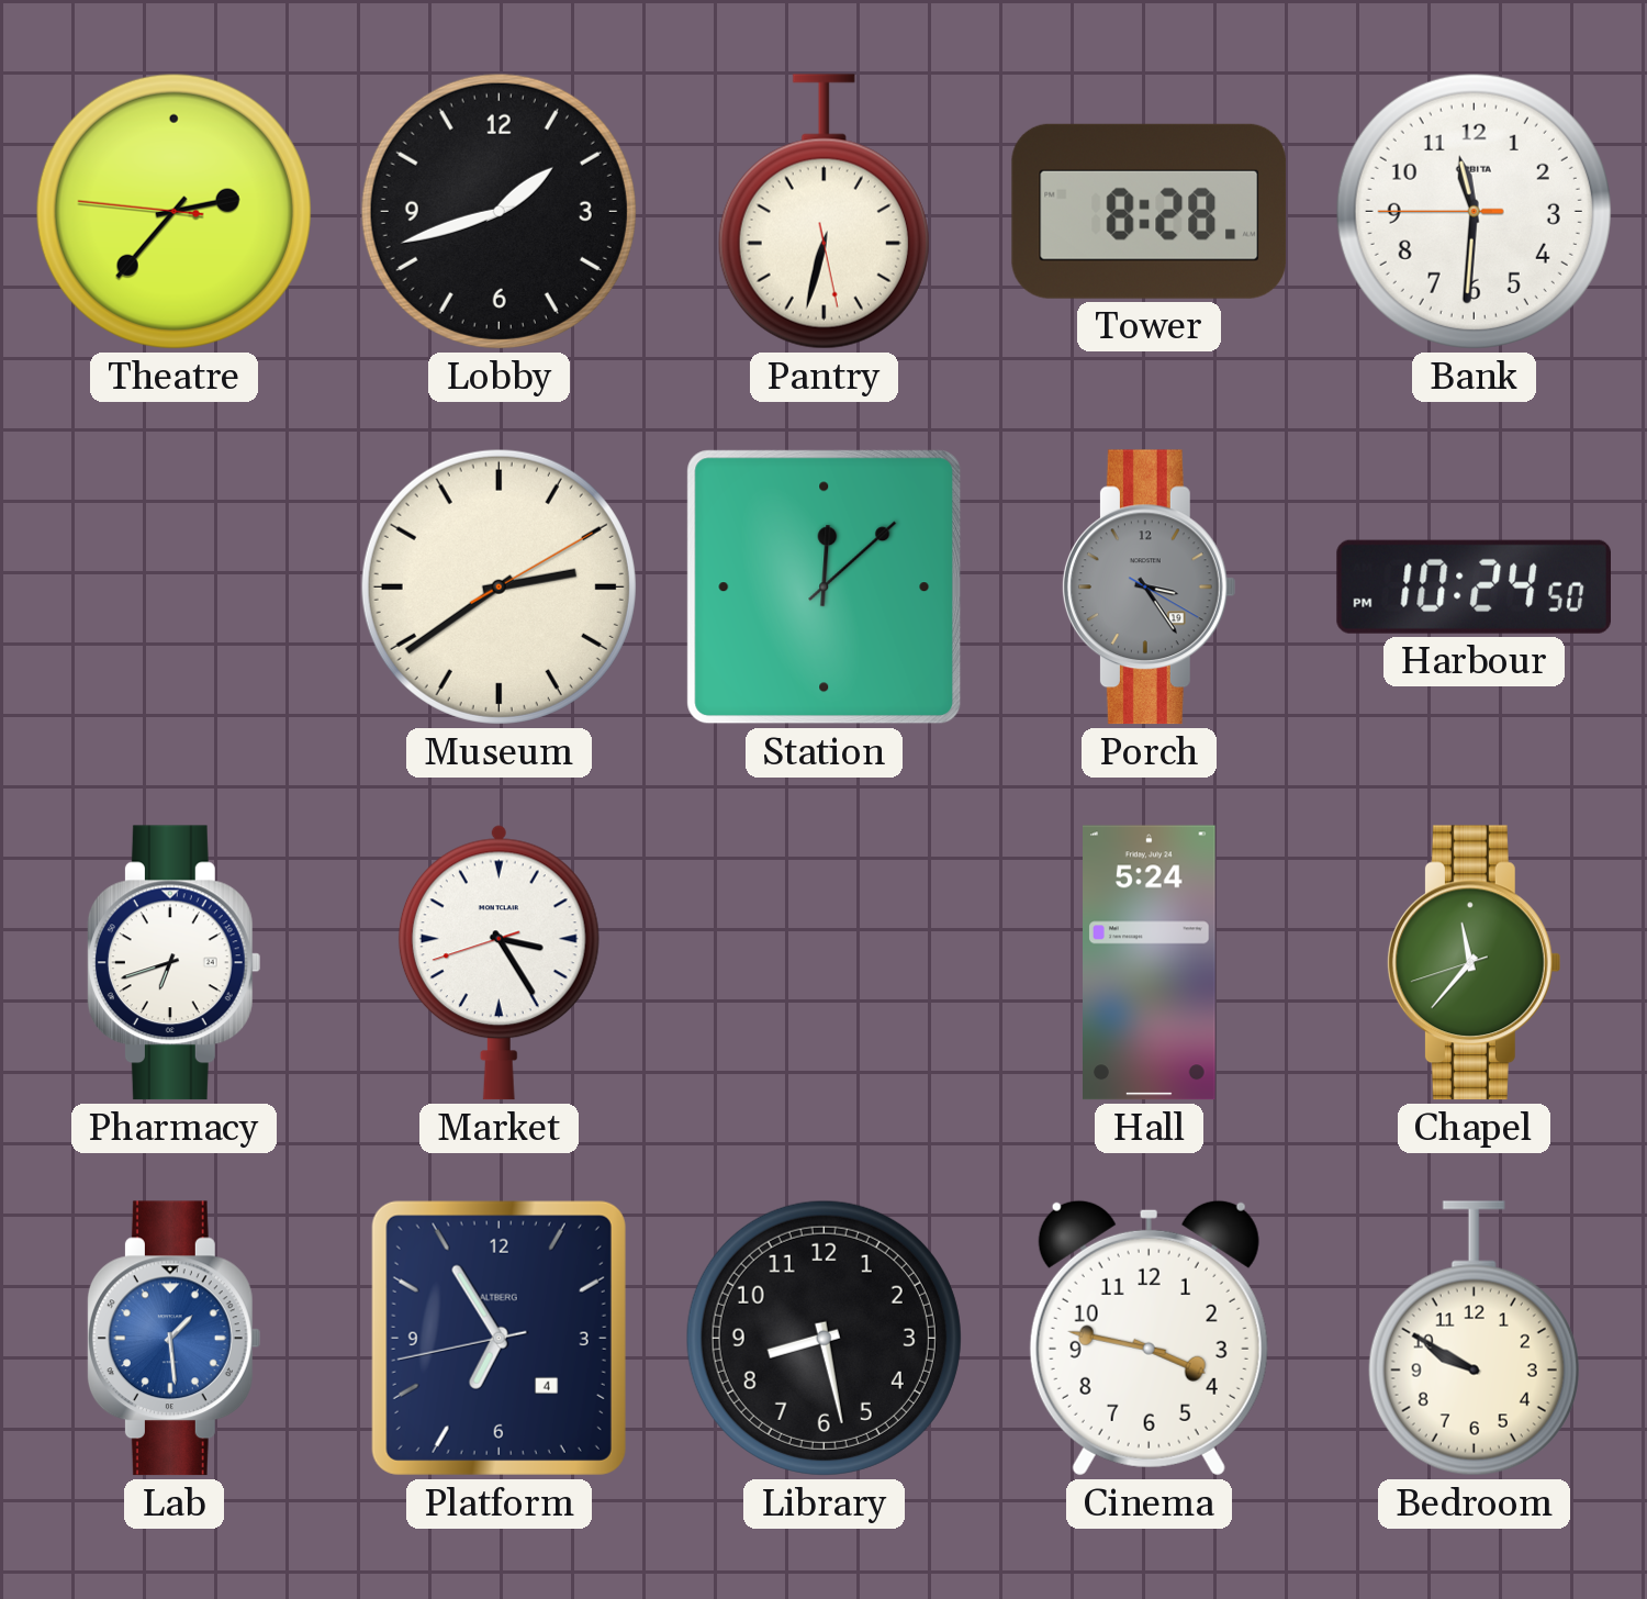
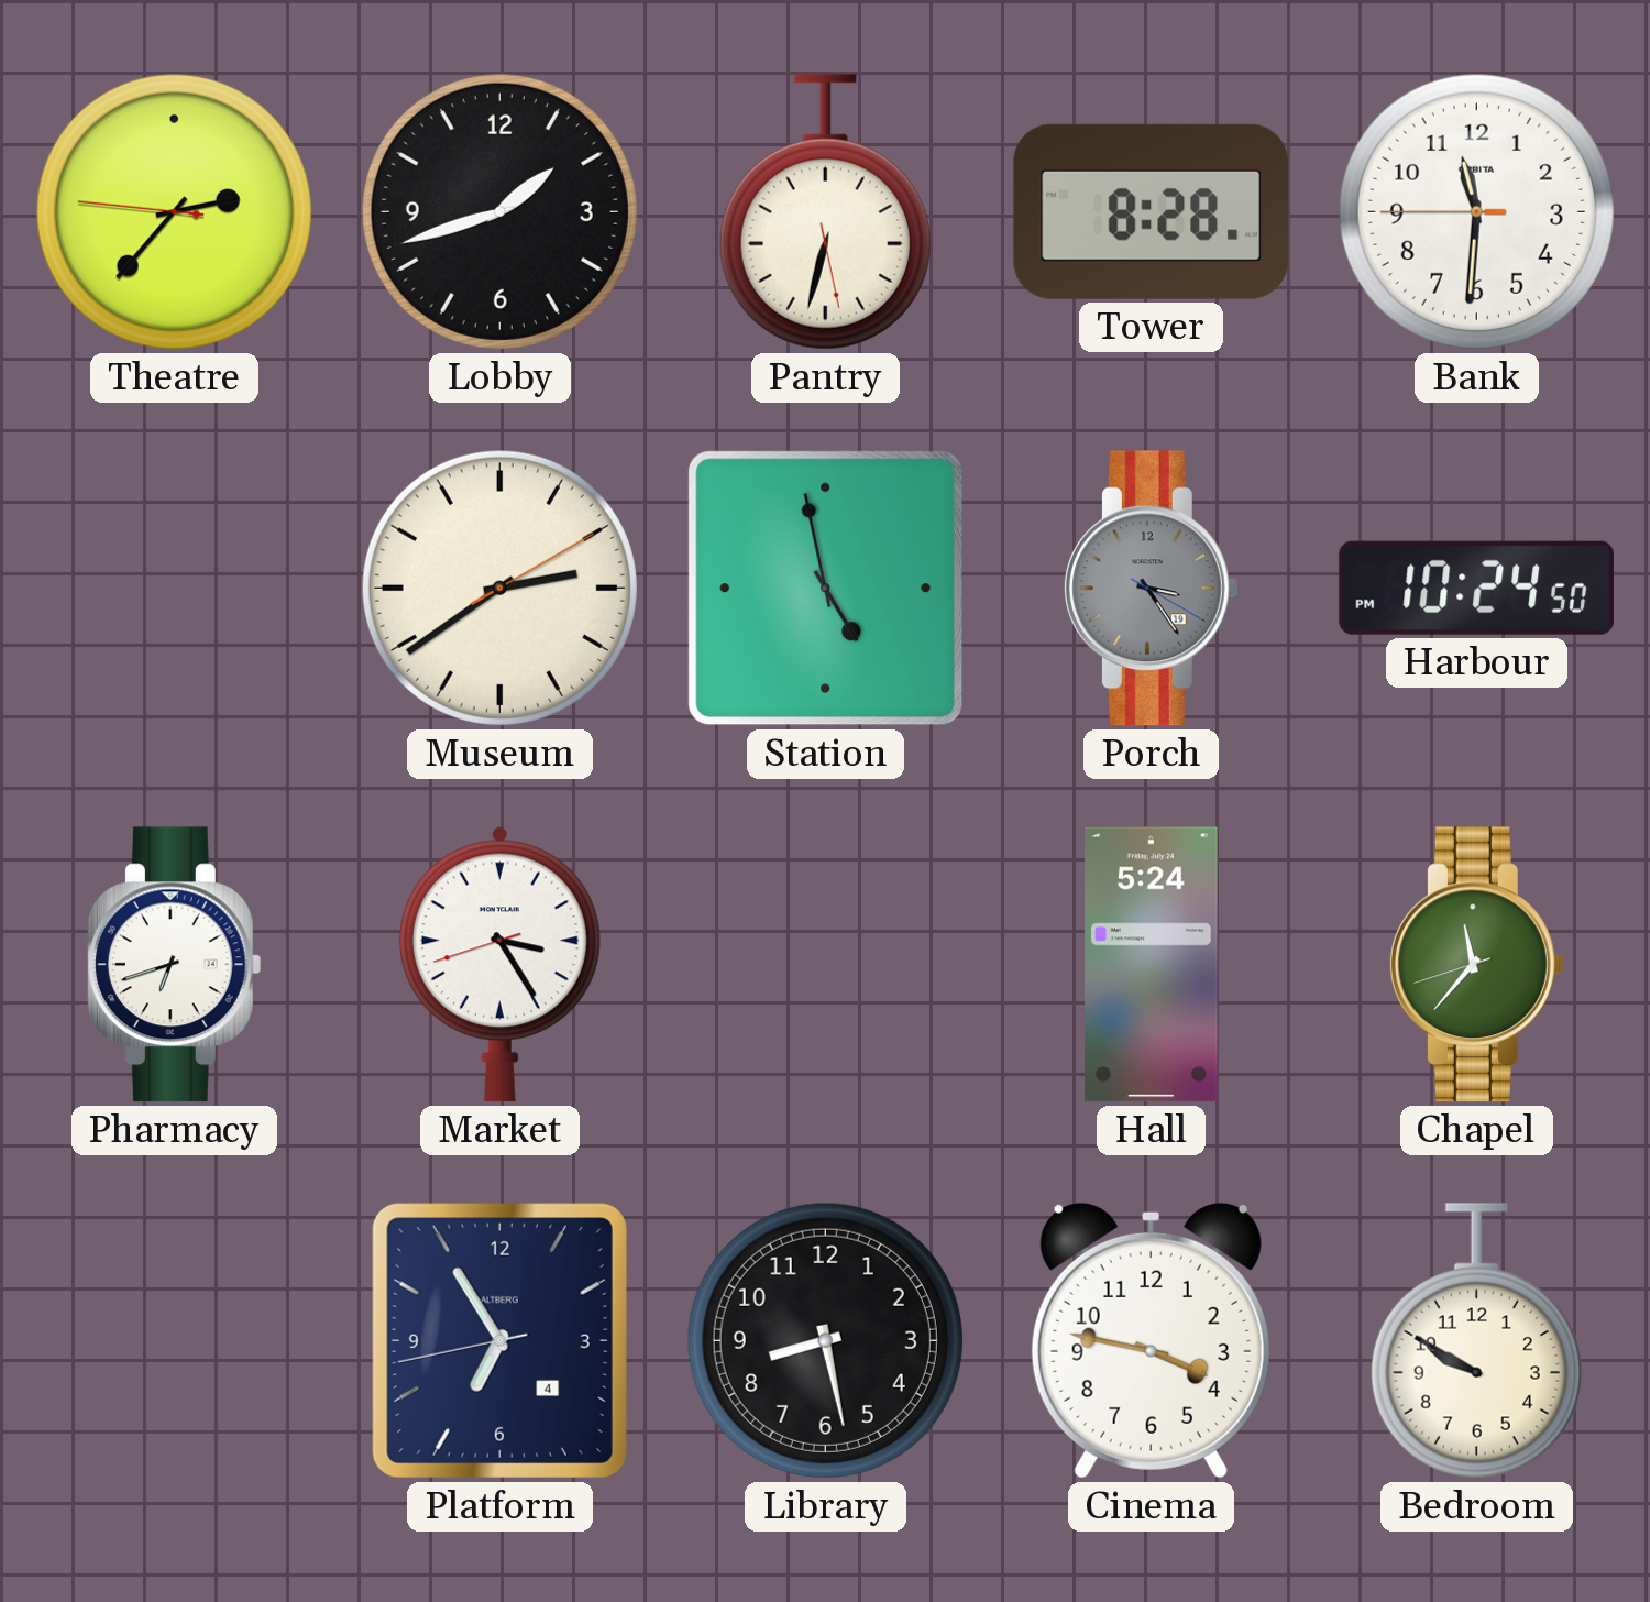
Station: 12:08 -> 4:58 (826, 589)
Lab: 1:29 -> none (173, 1339)
